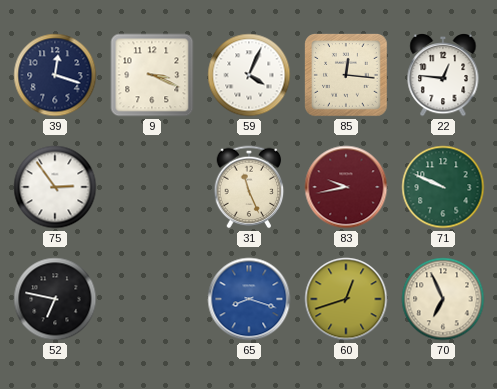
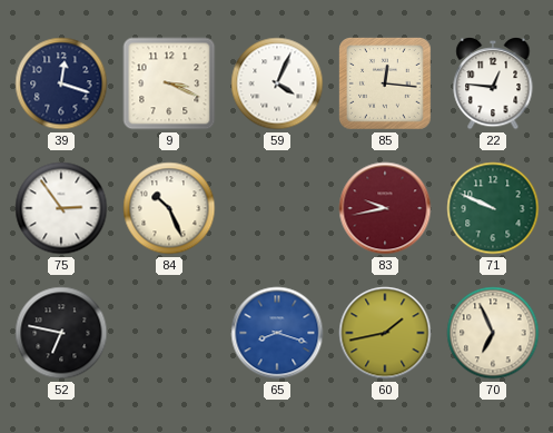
84: none -> 10:26 (169, 208)
31: 11:26 -> none (249, 187)
60: 12:42 -> 1:43 (385, 333)
